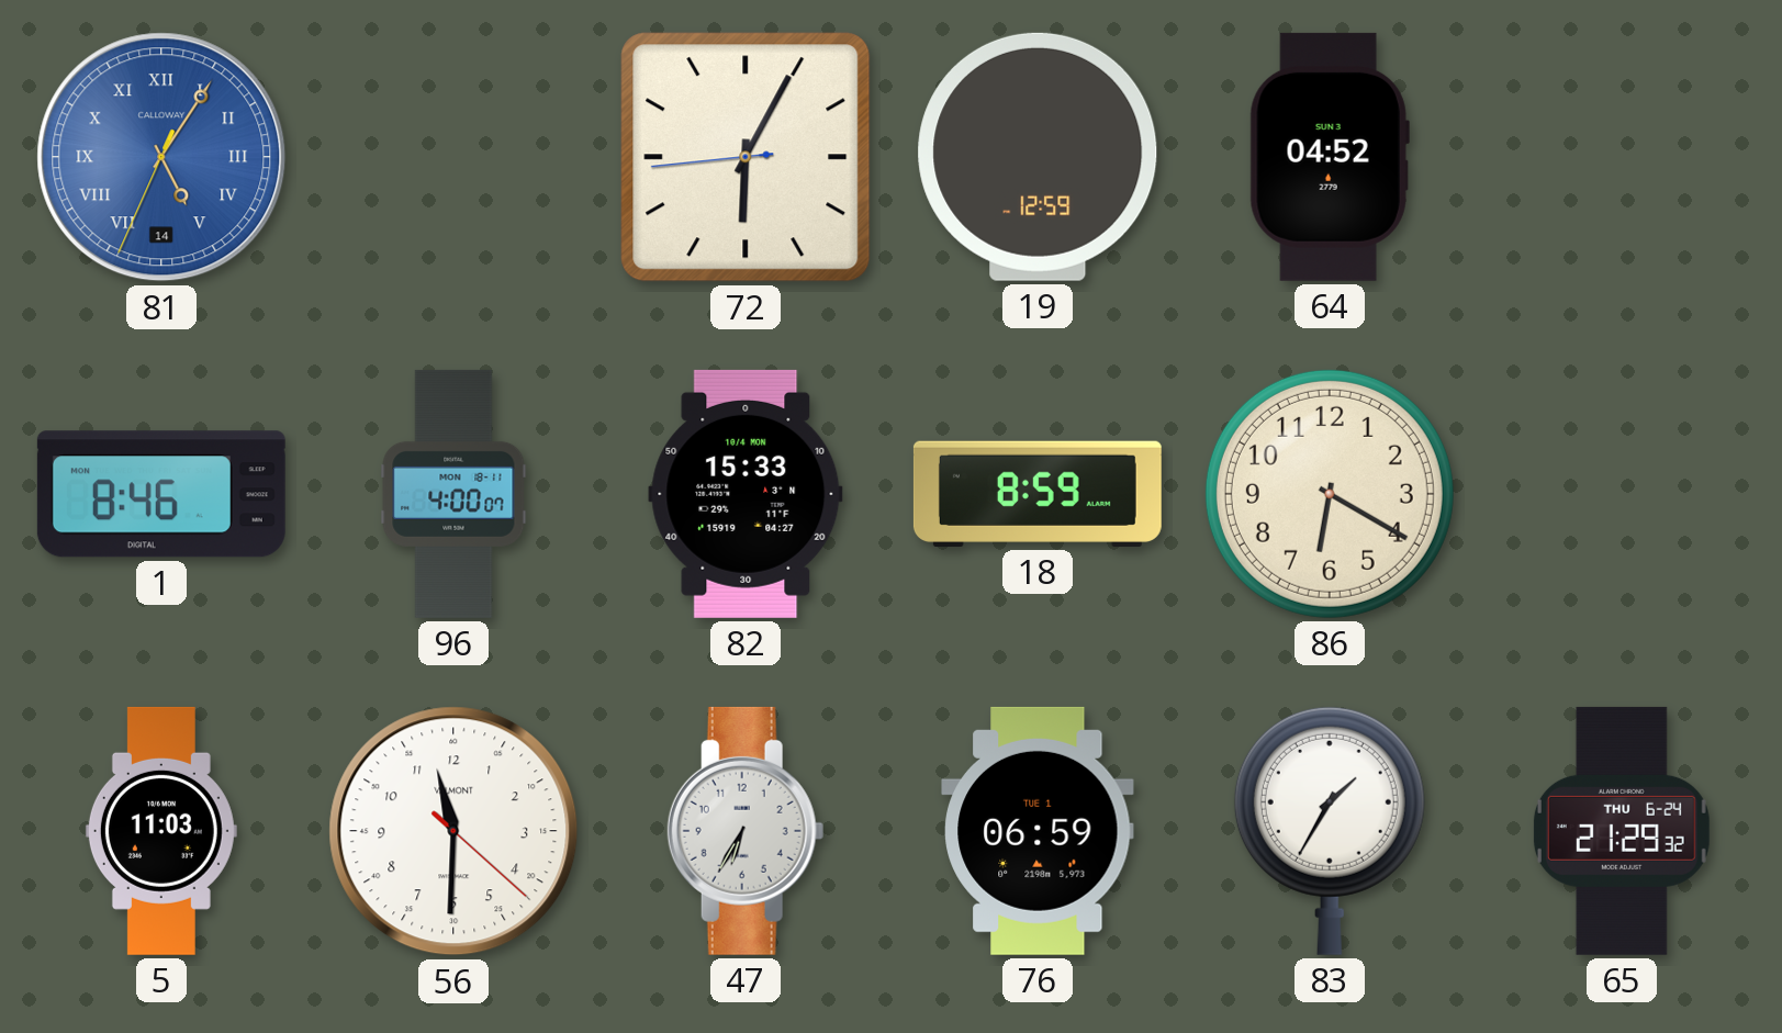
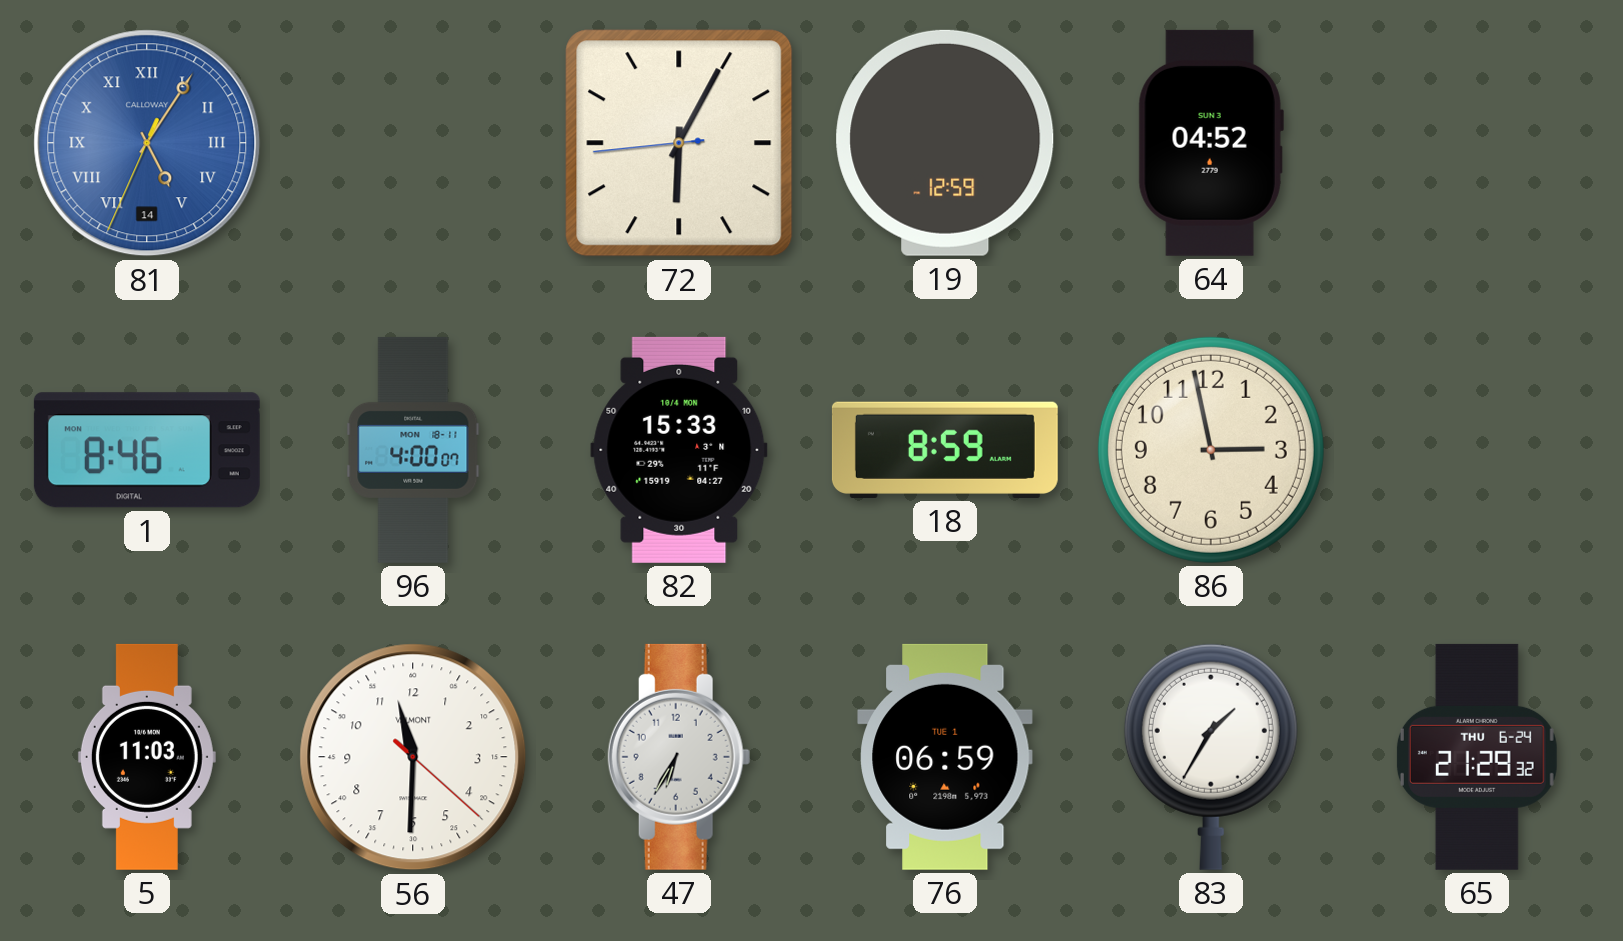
86: 6:20 -> 2:58 (1211, 450)
